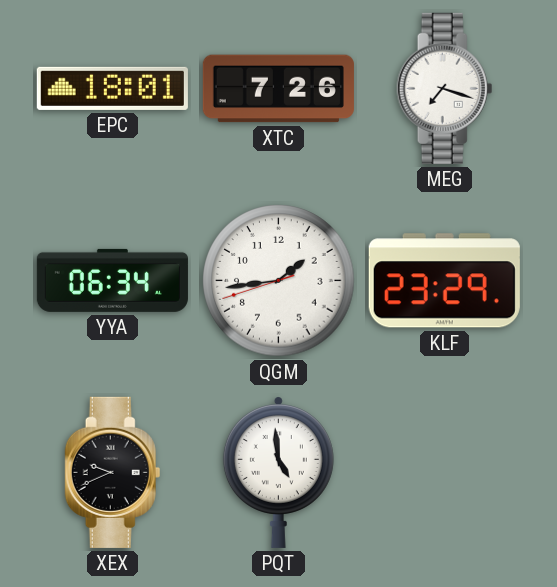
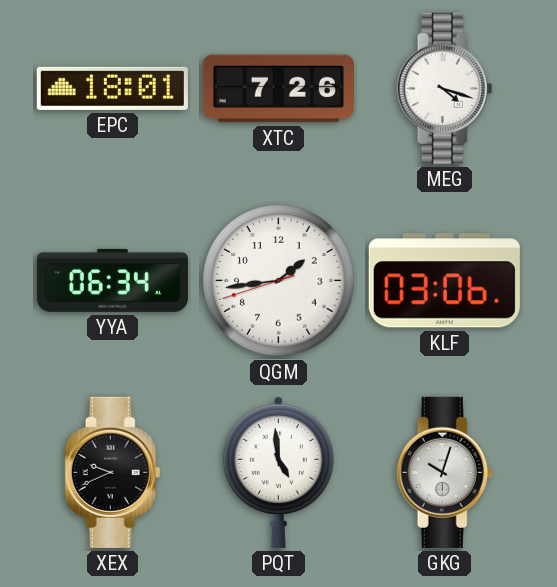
MEG: 7:18 -> 4:18 (445, 88)
KLF: 23:29 -> 03:06 (444, 281)
GKG: none -> 10:03 (445, 472)
